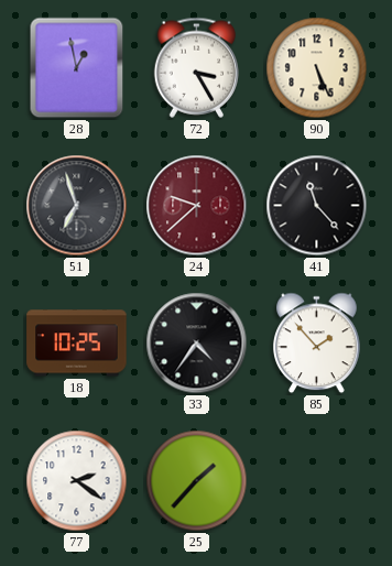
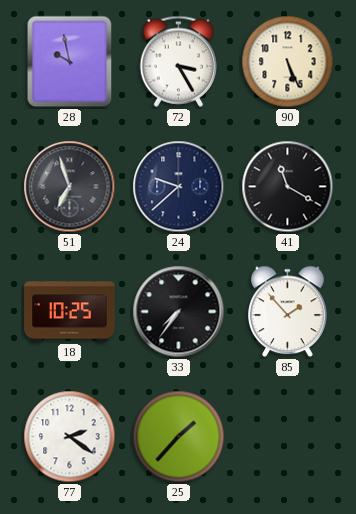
28: 12:58 -> 9:58 (70, 62)
24 dial: burgundy -> navy (179, 187)
41: 11:23 -> 11:20 (288, 187)
33: 4:36 -> 7:36 (179, 312)
